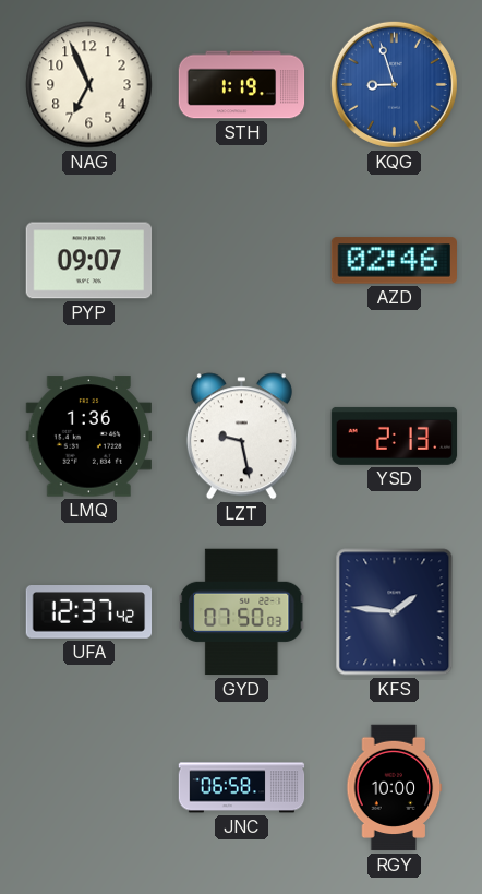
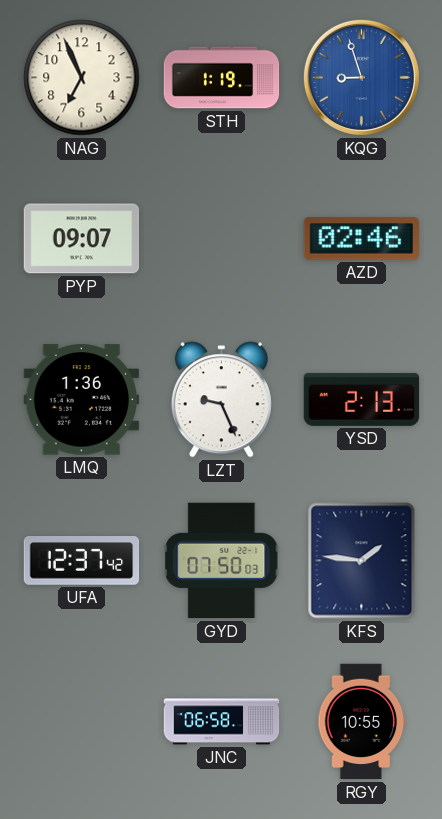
LZT: 9:28 -> 9:26 (221, 400)
RGY: 10:00 -> 10:55 (362, 722)
